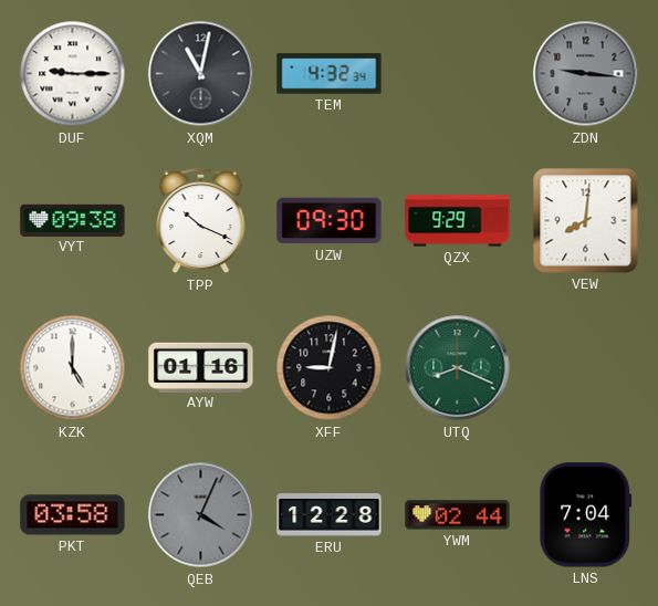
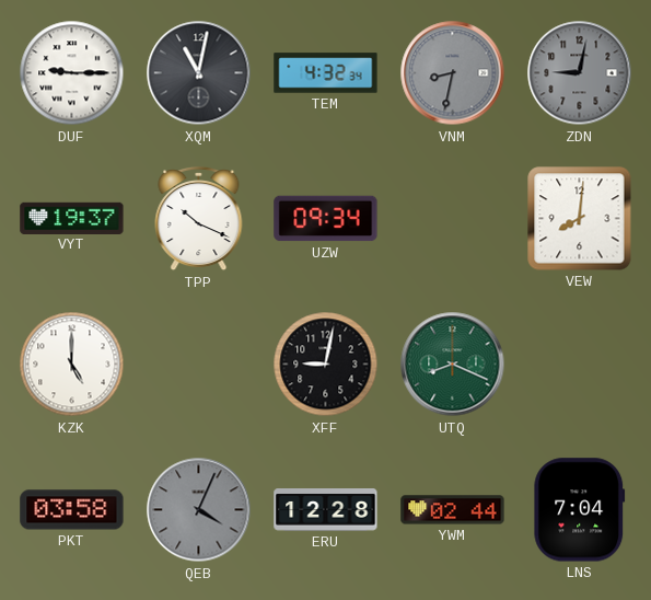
VNM: none -> 8:32 (453, 73)
ZDN: 9:16 -> 9:02 (580, 73)
VYT: 09:38 -> 19:37 (72, 218)
UZW: 09:30 -> 09:34 (326, 219)
QZX: 9:29 -> none (458, 221)
AYW: 01:16 -> none (201, 367)
